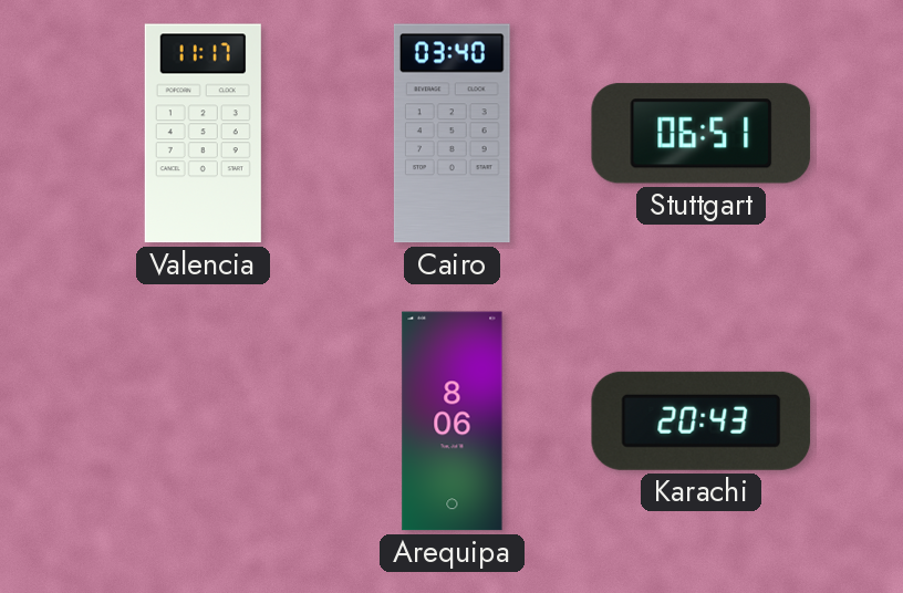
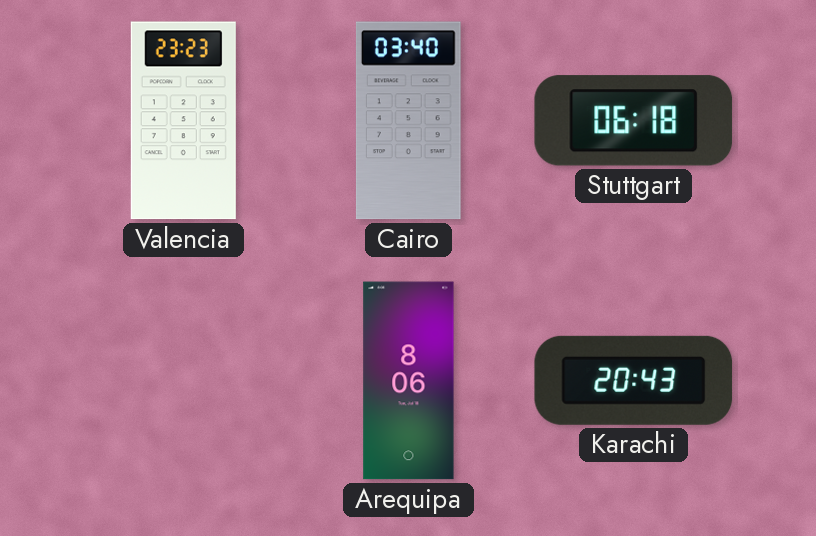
Valencia: 11:17 -> 23:23 (183, 121)
Stuttgart: 06:51 -> 06:18 (634, 121)
